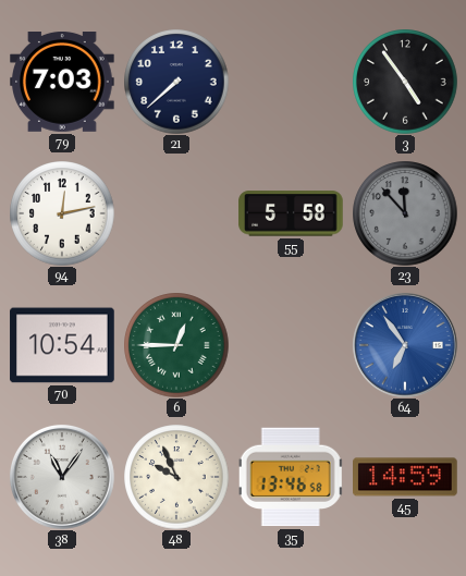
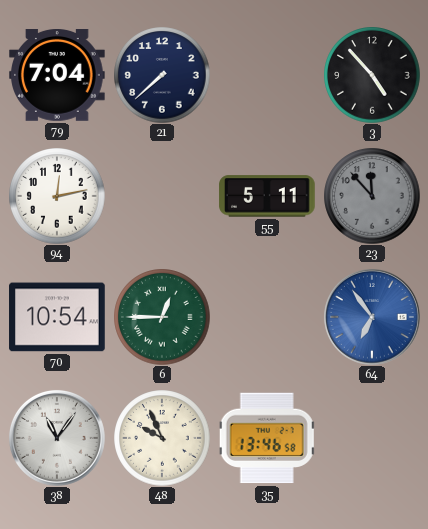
79: 7:03 -> 7:04 (58, 76)
3: 4:54 -> 4:53 (372, 75)
55: 5:58 -> 5:11 (267, 196)
45: 14:59 -> none (405, 477)
